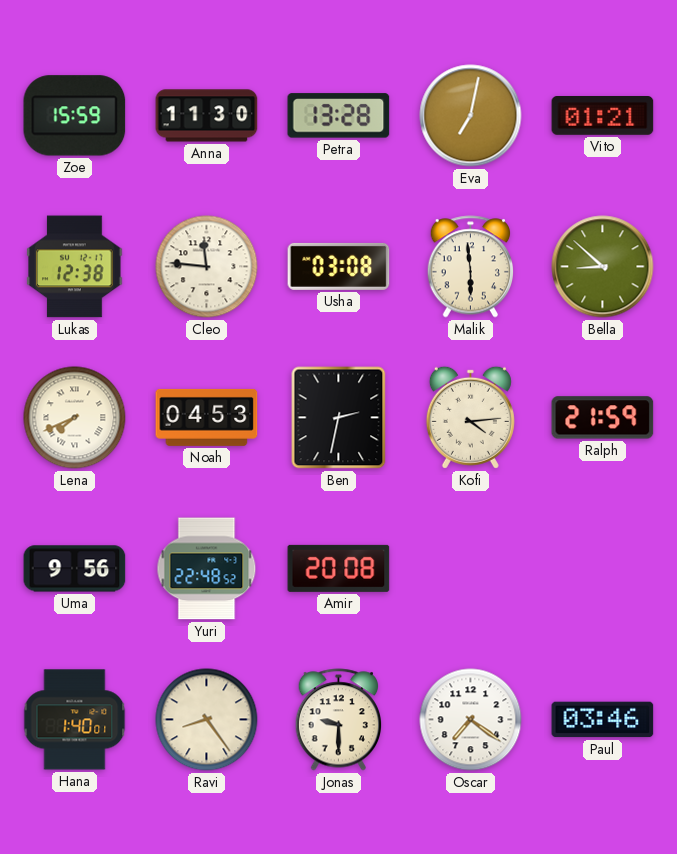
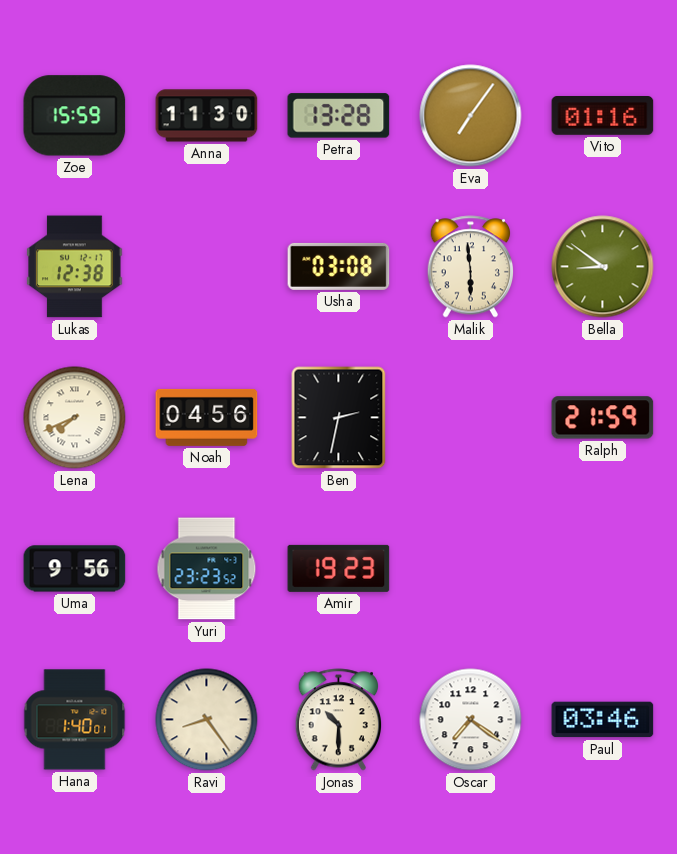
Eva: 7:02 -> 7:06 (471, 116)
Vito: 01:21 -> 01:16 (603, 116)
Cleo: 11:46 -> none (207, 267)
Bella: 8:52 -> 8:51 (603, 267)
Noah: 04:53 -> 04:56 (207, 417)
Kofi: 4:14 -> none (470, 417)
Yuri: 22:48 -> 23:23 (207, 569)
Amir: 20:08 -> 19:23 (339, 568)
Jonas: 9:30 -> 10:30 (338, 720)
